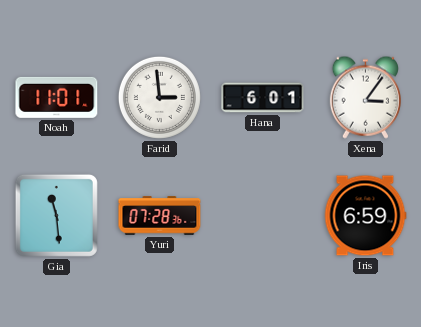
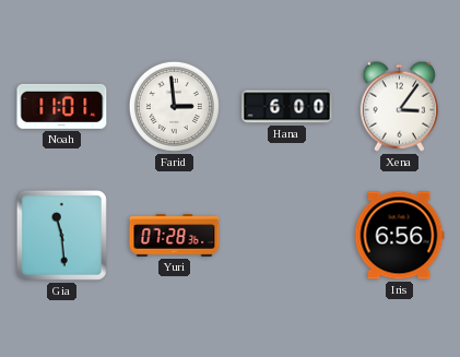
Hana: 6:01 -> 6:00 (287, 107)
Iris: 6:59 -> 6:56 (399, 236)
